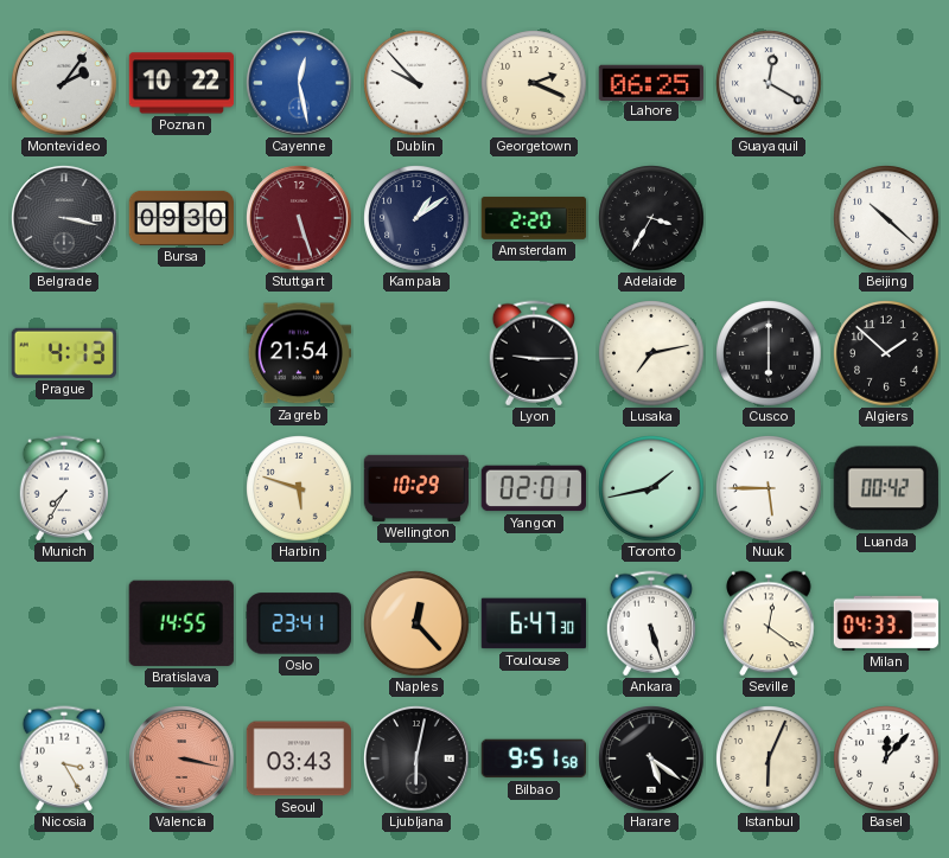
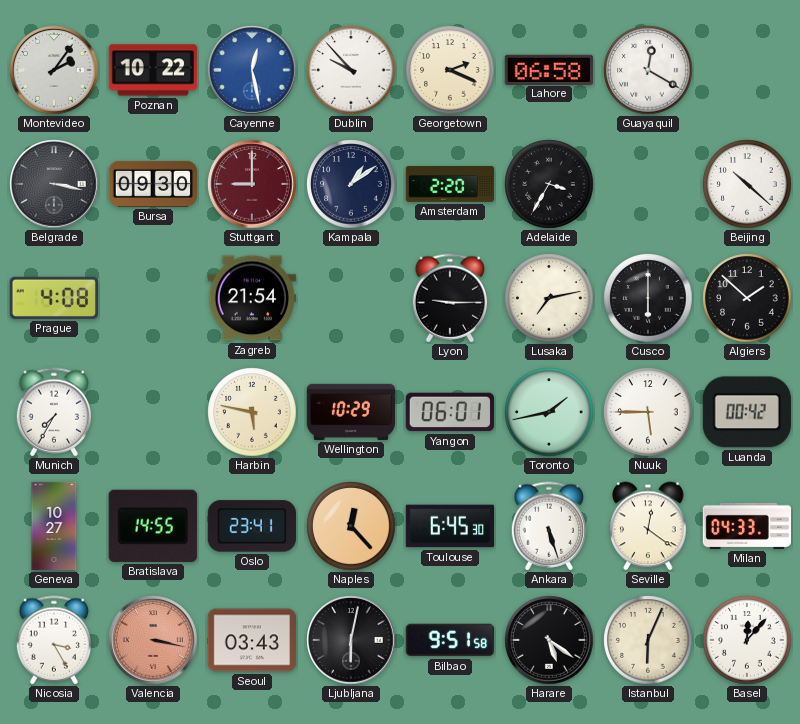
Lahore: 06:25 -> 06:58 (548, 69)
Stuttgart: 5:27 -> 9:00 (252, 184)
Prague: 4:13 -> 4:08 (53, 298)
Harbin: 5:48 -> 5:47 (252, 412)
Yangon: 02:01 -> 06:01 (449, 412)
Geneva: none -> 10:27 (54, 526)
Toulouse: 6:47 -> 6:45 (449, 526)
